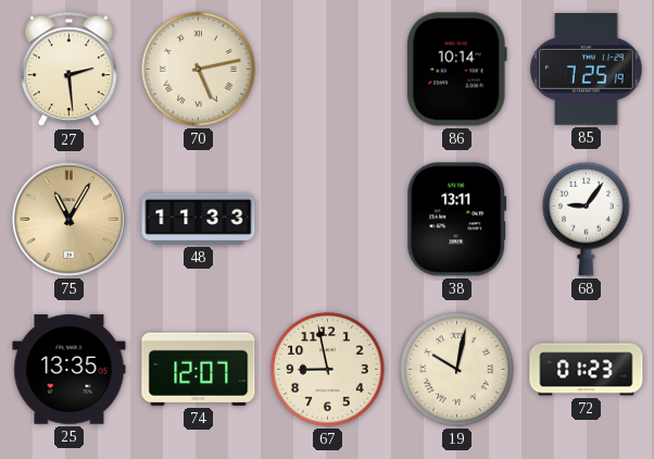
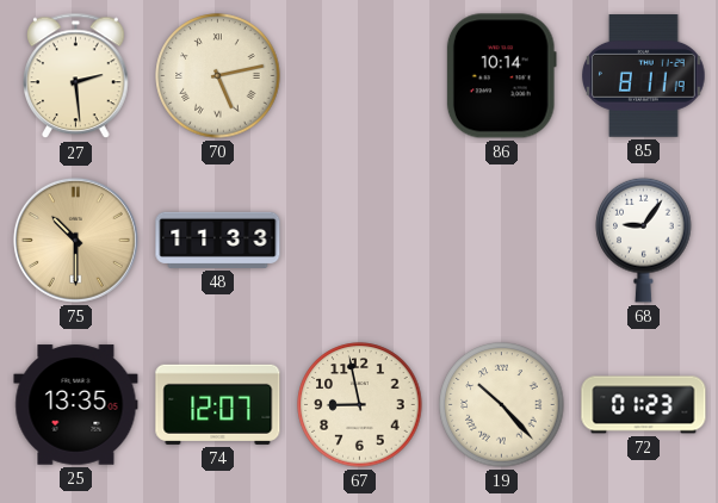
85: 7:25 -> 8:11 (644, 76)
75: 11:05 -> 10:30 (75, 240)
38: 13:11 -> none (457, 220)
19: 10:02 -> 10:23 (502, 405)
